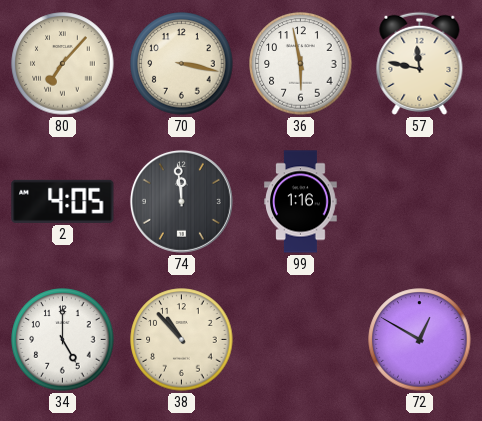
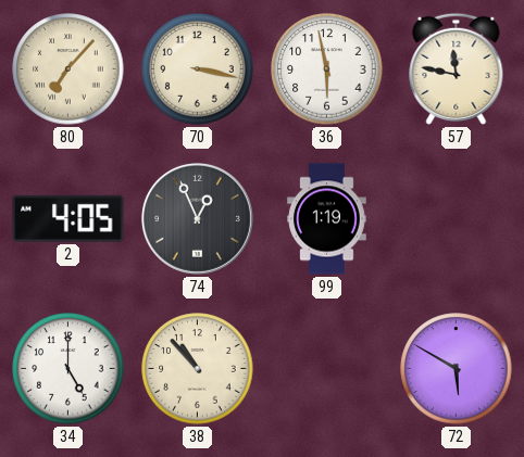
74: 11:59 -> 12:56 (197, 218)
99: 1:16 -> 1:19 (327, 219)
72: 12:50 -> 5:50 (457, 369)
